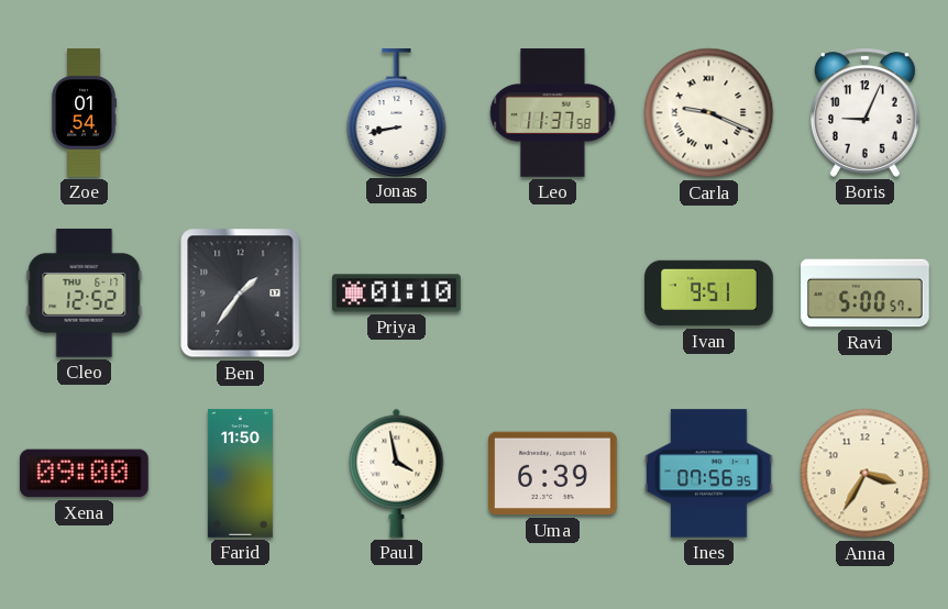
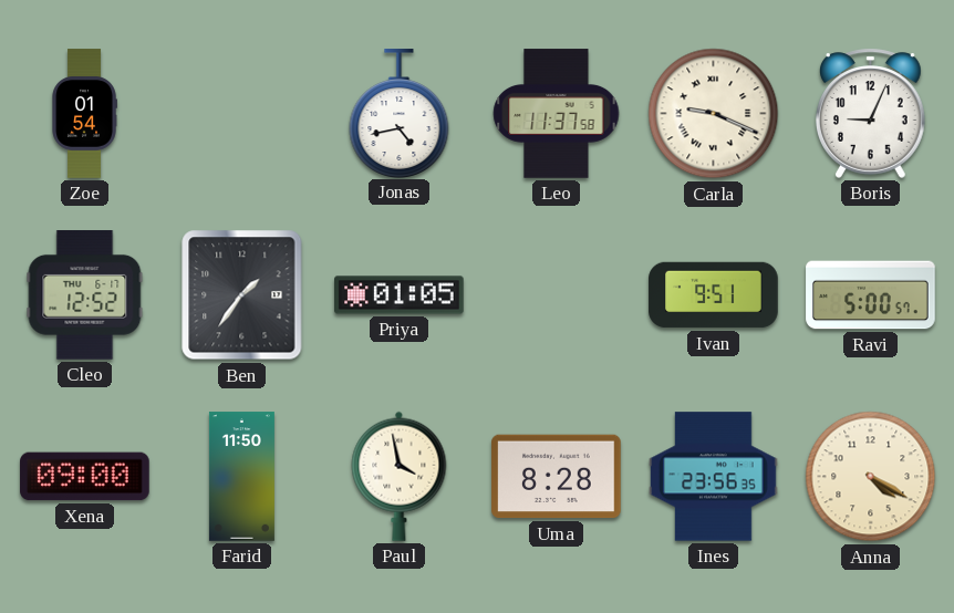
Jonas: 8:43 -> 4:43 (400, 113)
Priya: 01:10 -> 01:05 (400, 295)
Uma: 6:39 -> 8:28 (557, 477)
Ines: 07:56 -> 23:56 (714, 477)
Anna: 3:35 -> 4:20 (871, 477)
